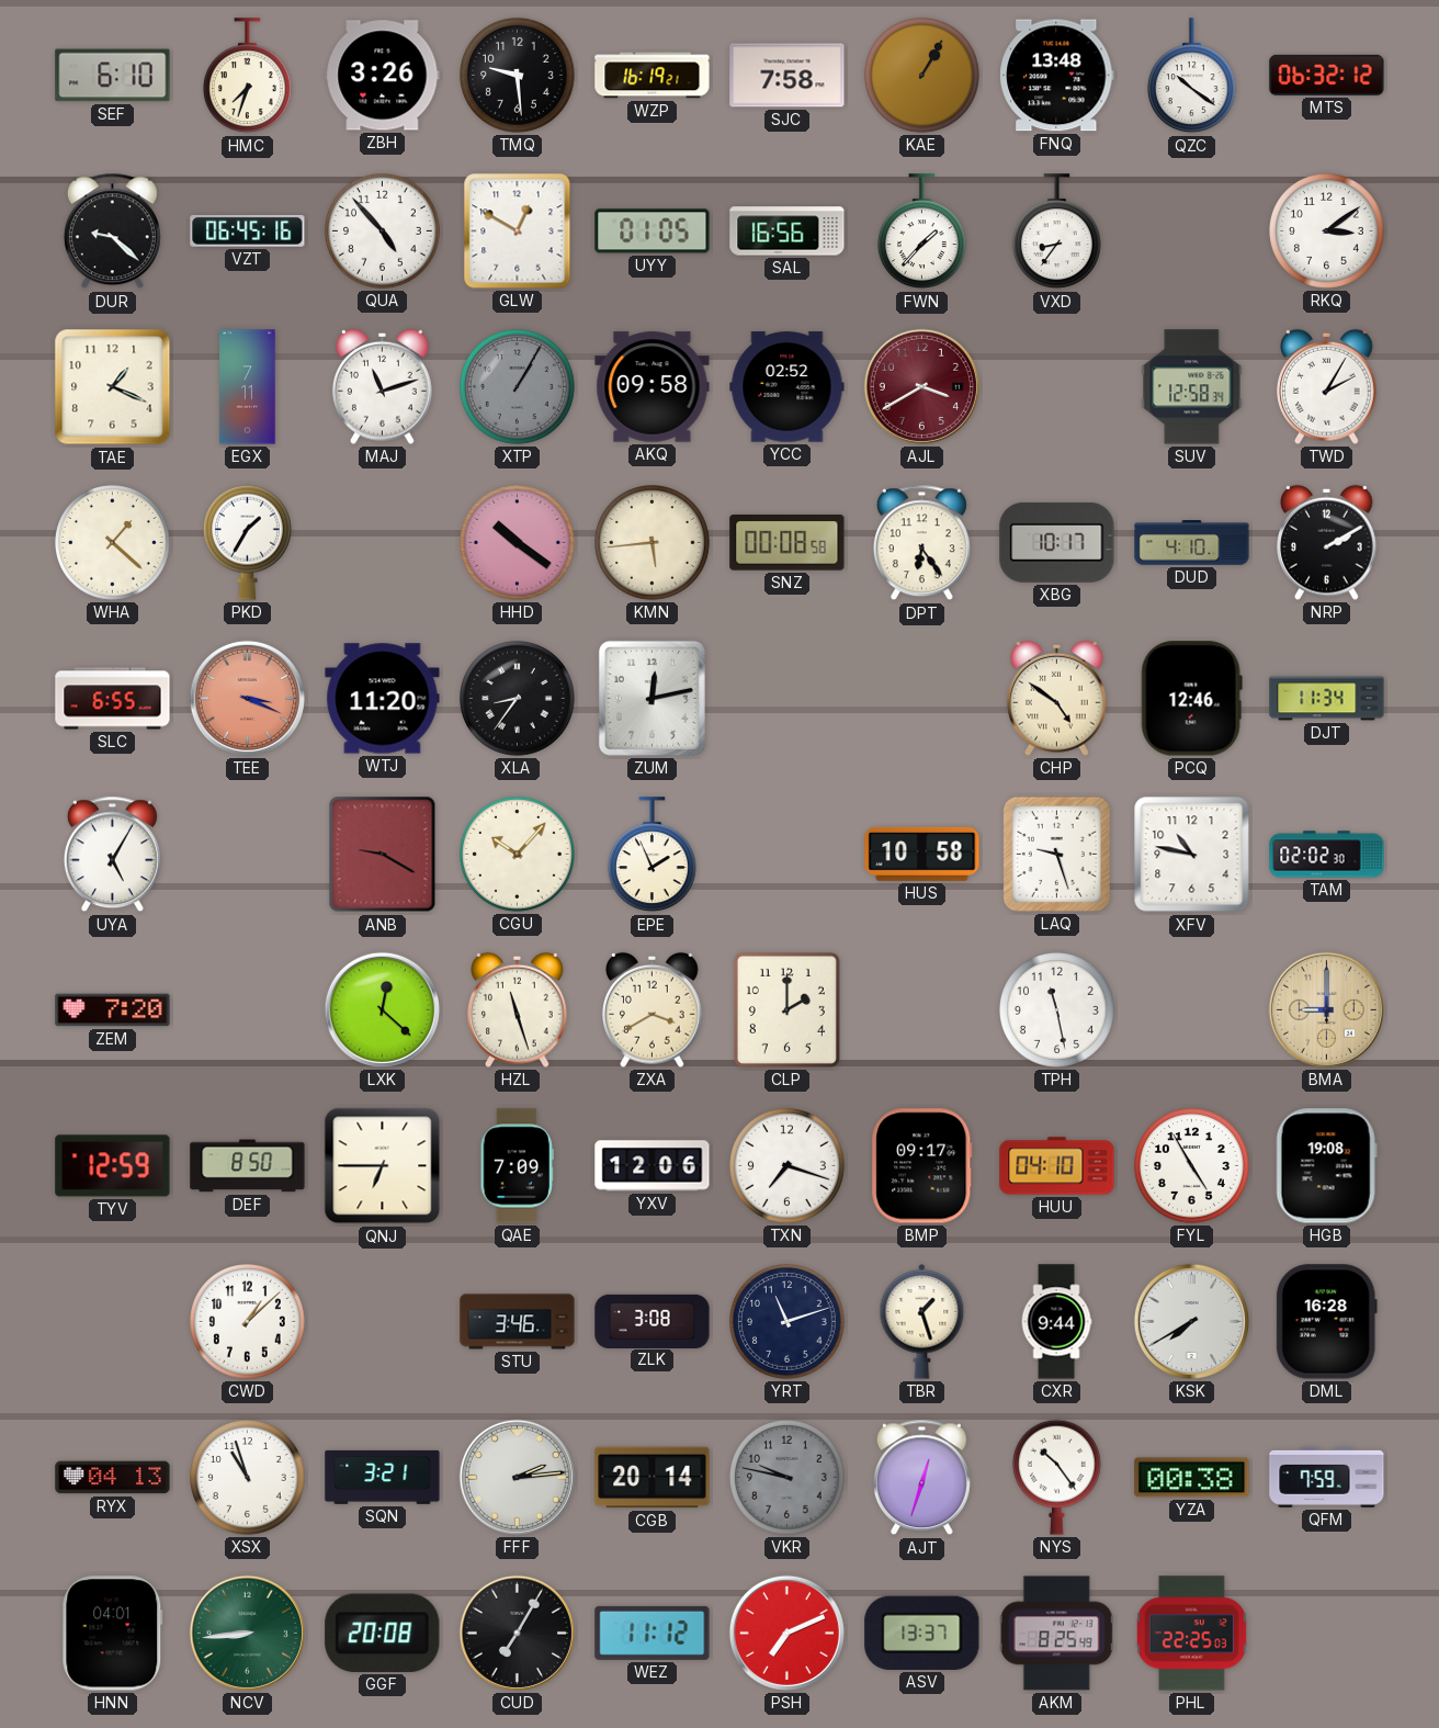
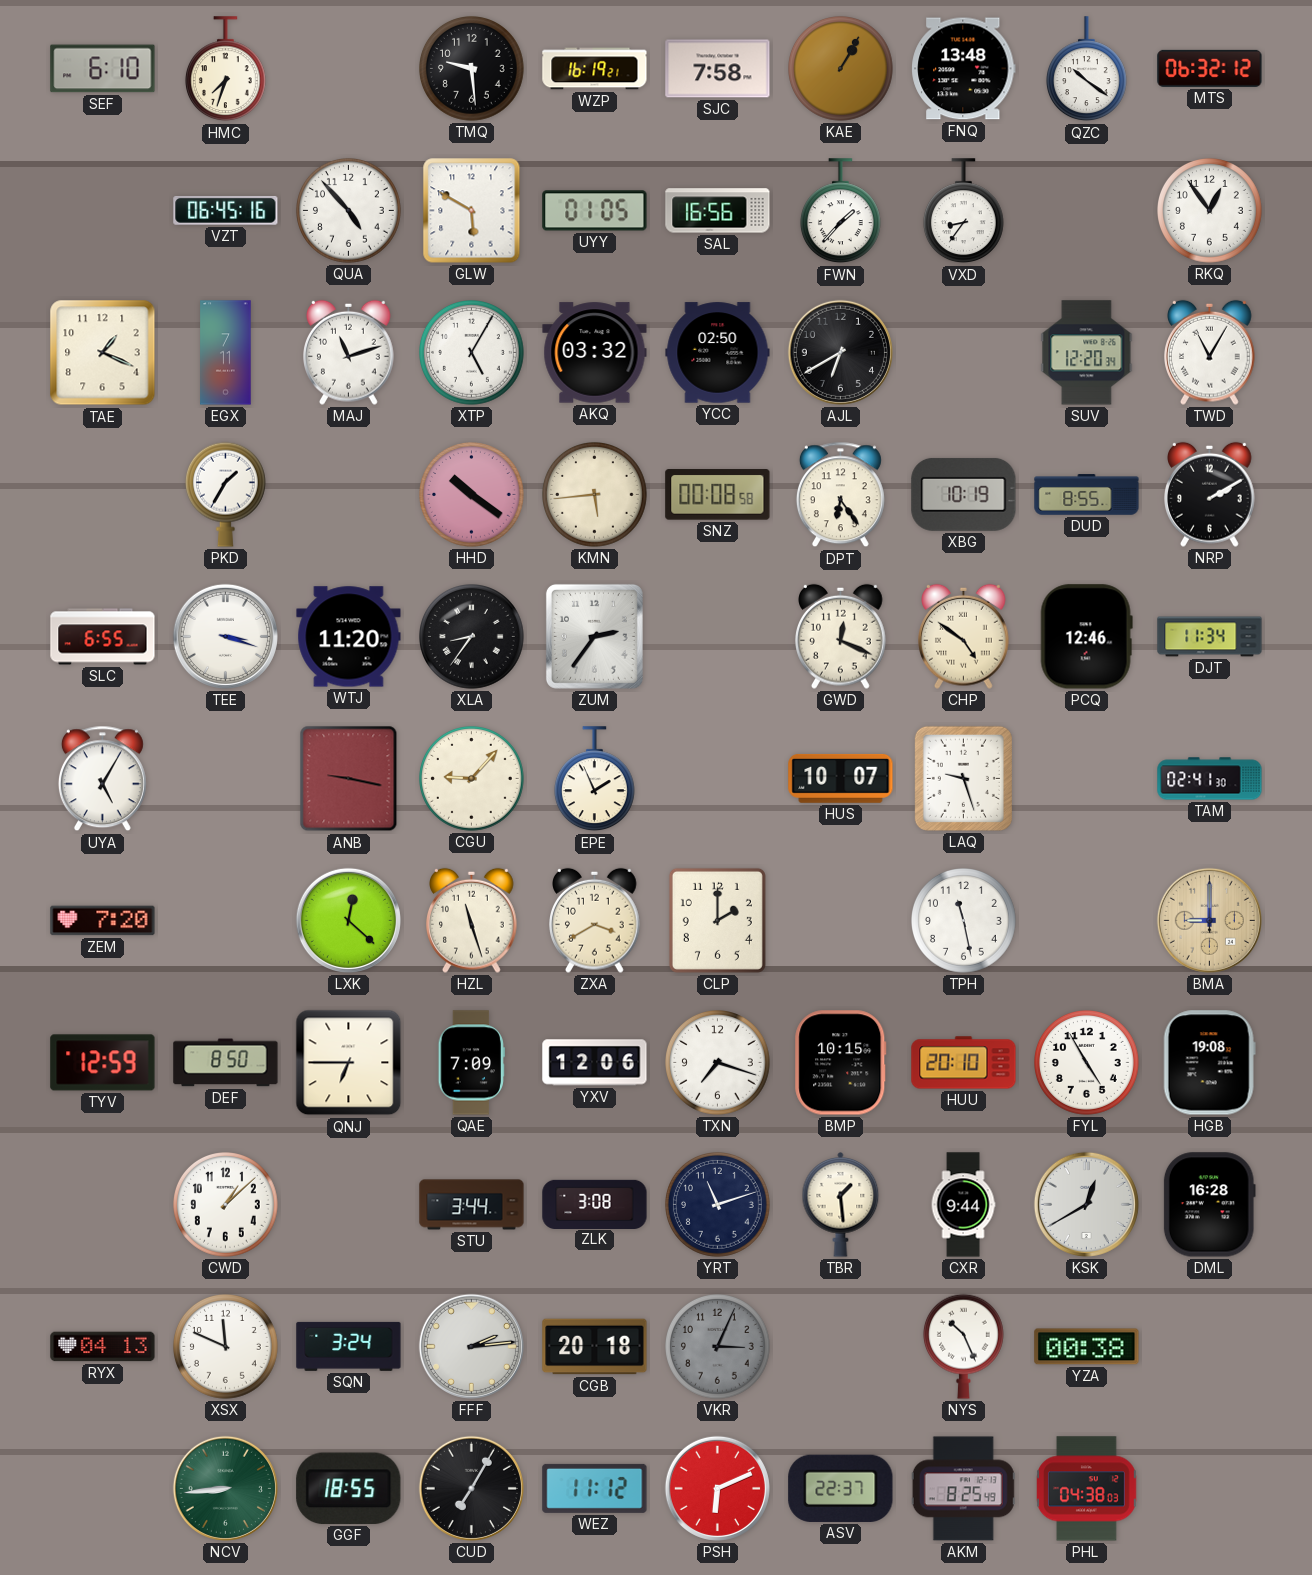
ZBH: 3:26 -> none (383, 76)
DUR: 9:22 -> none (112, 231)
GLW: 12:50 -> 5:50 (472, 211)
RKQ: 3:09 -> 12:54 (1210, 211)
XTP: 1:05 -> 5:05 (472, 353)
XTP dial: grey -> white (472, 353)
AKQ: 09:58 -> 03:32 (595, 353)
YCC: 02:52 -> 02:50 (718, 353)
AJL: 3:40 -> 6:40 (840, 352)
AJL dial: burgundy -> black (840, 352)
SUV: 12:58 -> 12:20 (1087, 353)
TWD: 2:05 -> 11:05 (1210, 352)
WHA: 1:22 -> none (113, 543)
XBG: 10:17 -> 10:19 (964, 494)
DUD: 4:10 -> 8:55 (1087, 495)
TEE: 3:19 -> 3:18 (225, 636)
TEE dial: salmon -> white (225, 636)
ZUM: 12:13 -> 2:36 (594, 636)
GWD: none -> 12:19 (841, 636)
ANB: 9:20 -> 9:17 (349, 779)
CGU: 10:07 -> 9:07 (472, 779)
HUS: 10:58 -> 10:07 (841, 778)
XFV: 10:47 -> none (1192, 855)
TAM: 02:02 -> 02:41 (1210, 779)
BMP: 09:17 -> 10:15 (841, 1063)
HUU: 04:10 -> 20:10 (964, 1063)
STU: 3:46 -> 3:44 (472, 1205)
TBR: 1:27 -> 1:29 (841, 1205)
KSK: 7:40 -> 12:40 (1086, 1204)
XSX: 10:57 -> 11:49 (226, 1347)
SQN: 3:21 -> 3:24 (349, 1346)
CGB: 20:14 -> 20:18 (595, 1347)
VKR: 9:47 -> 3:04 (718, 1347)
AJT: 12:33 -> none (921, 1478)
NYS: 10:24 -> 10:26 (963, 1346)
QFM: 7:59 -> none (1327, 1477)
HNN: 04:01 -> none (113, 1634)
GGF: 20:08 -> 18:55 (349, 1488)
PSH: 7:11 -> 6:11 (717, 1488)
ASV: 13:37 -> 22:37 (841, 1488)
PHL: 22:25 -> 04:38 (1087, 1489)
